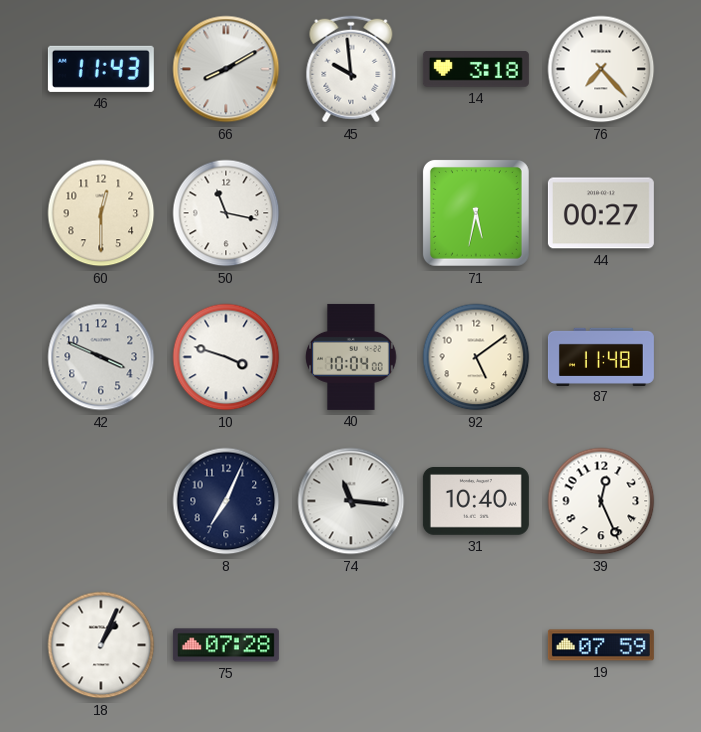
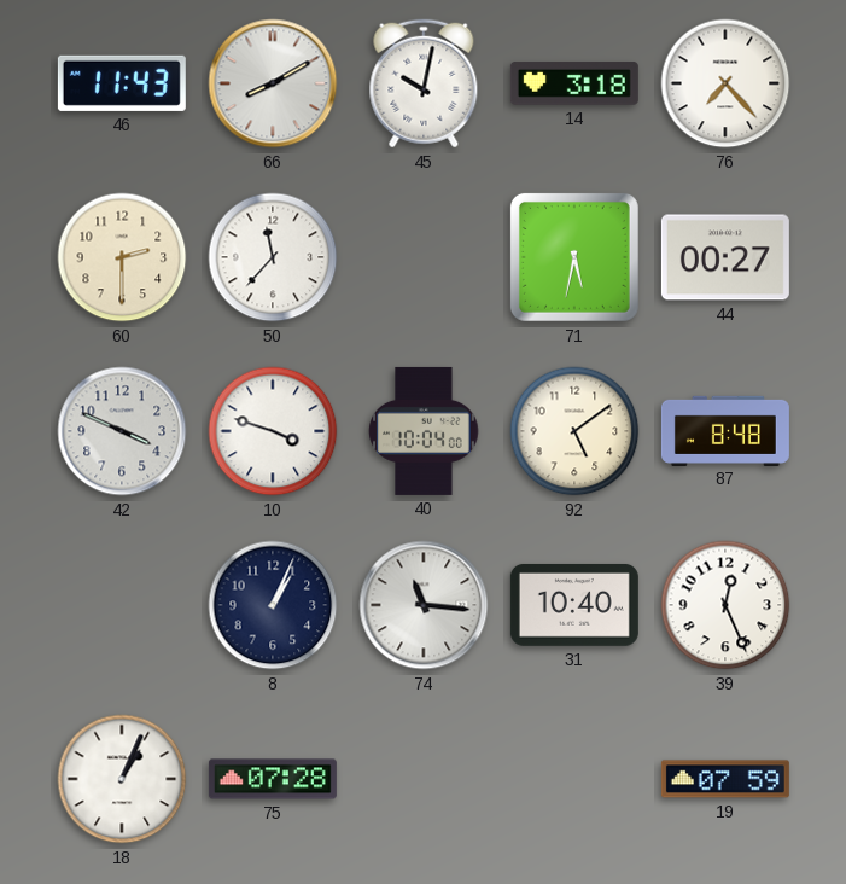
45: 9:59 -> 10:02 (424, 83)
60: 12:30 -> 2:30 (122, 257)
50: 11:17 -> 11:37 (273, 257)
87: 11:48 -> 8:48 (725, 430)
8: 7:04 -> 1:04 (273, 605)
